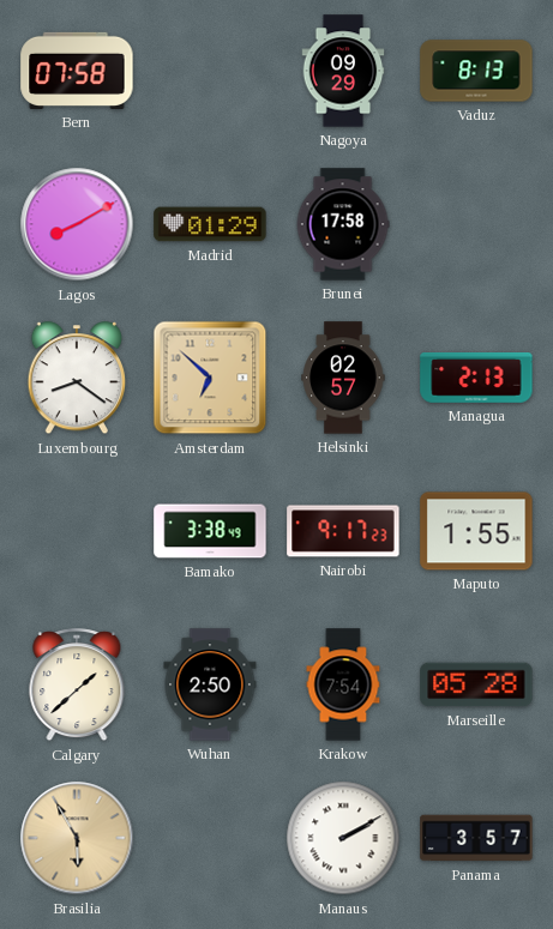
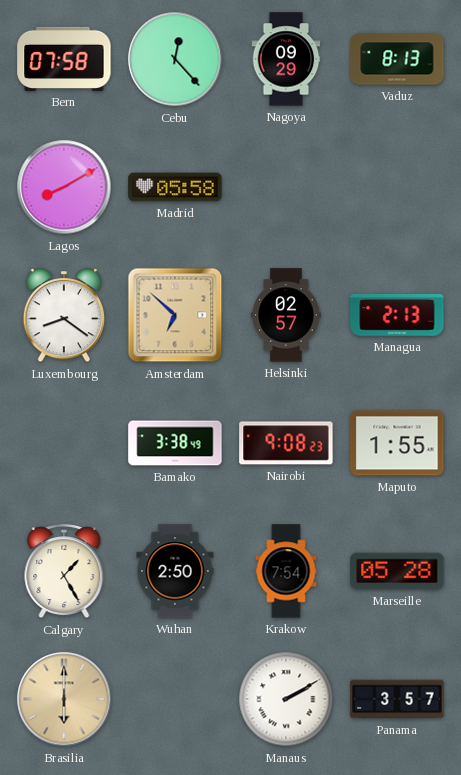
Cebu: none -> 12:23 (175, 59)
Madrid: 01:29 -> 05:58 (175, 187)
Brunei: 17:58 -> none (343, 224)
Nairobi: 9:17 -> 9:08 (286, 443)
Calgary: 1:38 -> 1:25 (64, 572)
Brasilia: 5:55 -> 6:00 (64, 699)
